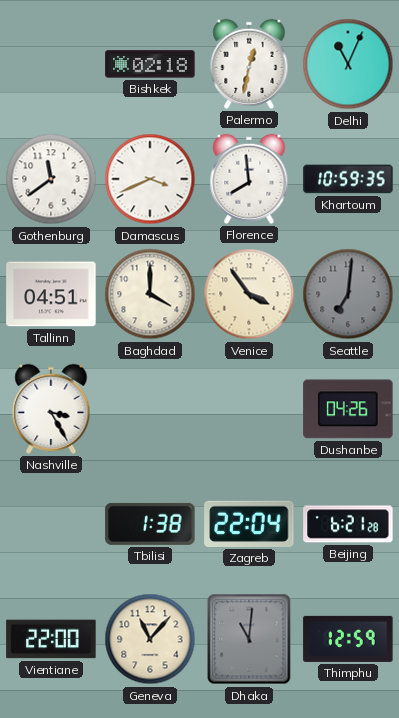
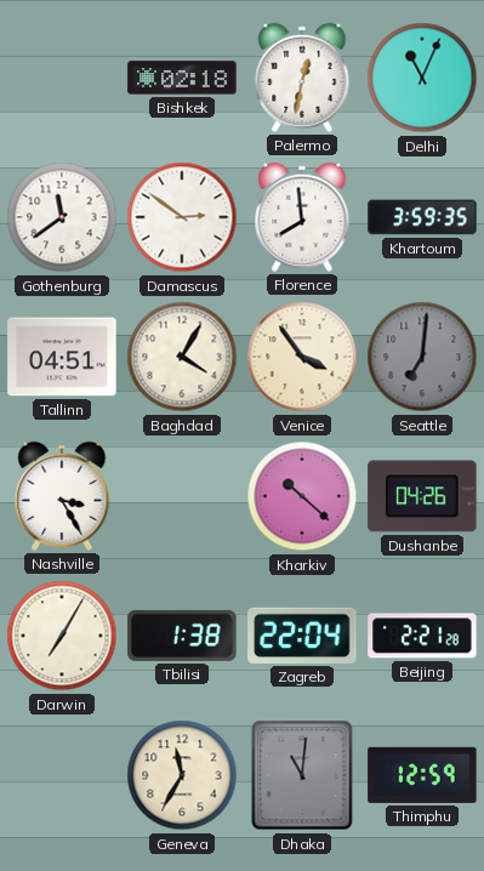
Damascus: 3:41 -> 2:51 (182, 217)
Khartoum: 10:59 -> 3:59 (422, 217)
Baghdad: 4:00 -> 4:05 (182, 357)
Kharkiv: none -> 10:22 (302, 496)
Darwin: none -> 7:05 (62, 636)
Beijing: 6:21 -> 2:21 (422, 636)
Vientiane: 22:00 -> none (51, 639)
Geneva: 11:07 -> 11:35 (182, 775)
